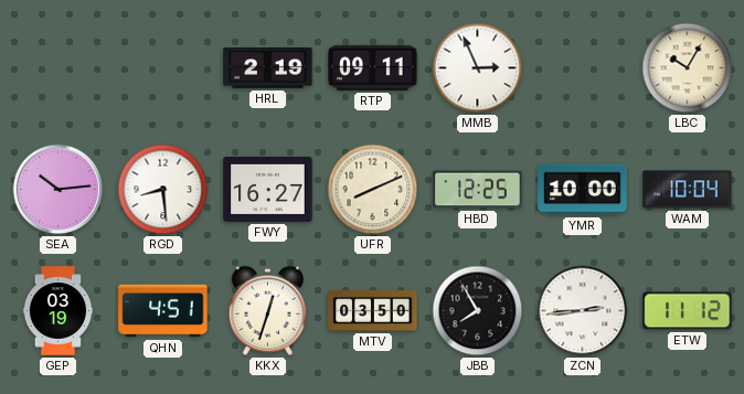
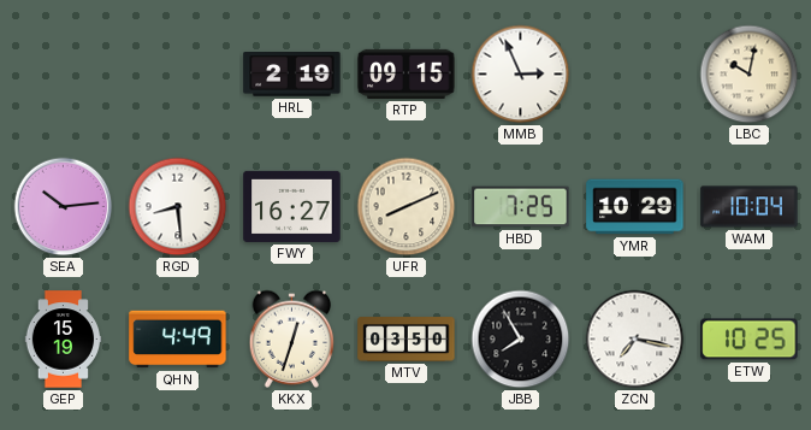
RTP: 09:11 -> 09:15 (407, 73)
LBC: 10:05 -> 10:02 (750, 75)
HBD: 12:25 -> 7:25 (521, 207)
YMR: 10:00 -> 10:29 (635, 207)
GEP: 03:19 -> 15:19 (64, 340)
QHN: 4:51 -> 4:49 (178, 340)
ZCN: 2:44 -> 7:17 (635, 340)
ETW: 11:12 -> 10:25 (750, 340)
